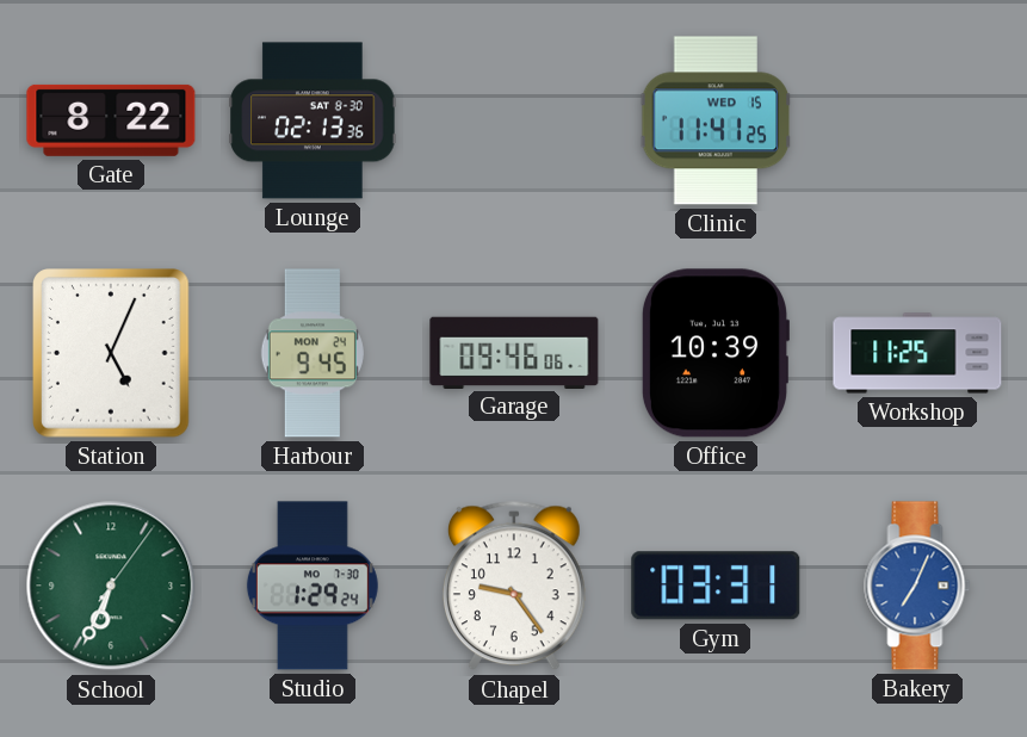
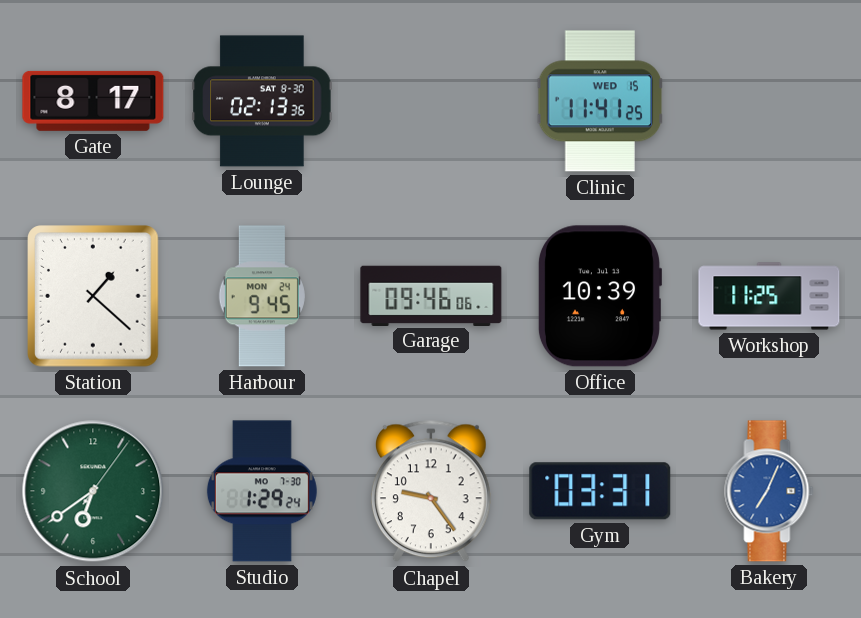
Gate: 8:22 -> 8:17 (93, 101)
Station: 5:04 -> 1:22 (93, 296)
School: 6:34 -> 6:39 (93, 491)
